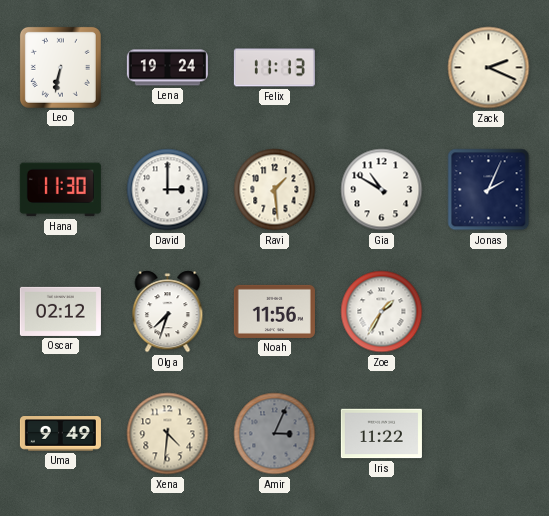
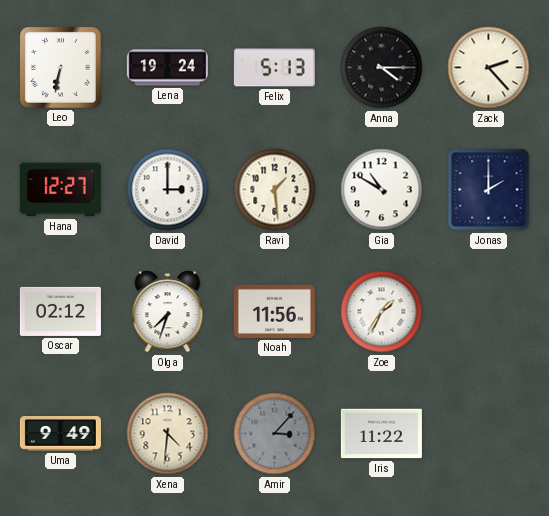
Felix: 11:13 -> 5:13 (274, 68)
Anna: none -> 4:15 (382, 68)
Zack: 2:19 -> 2:23 (489, 68)
Hana: 11:30 -> 12:27 (60, 190)
Jonas: 2:04 -> 2:00 (489, 190)
Amir: 3:04 -> 3:07 (275, 434)
